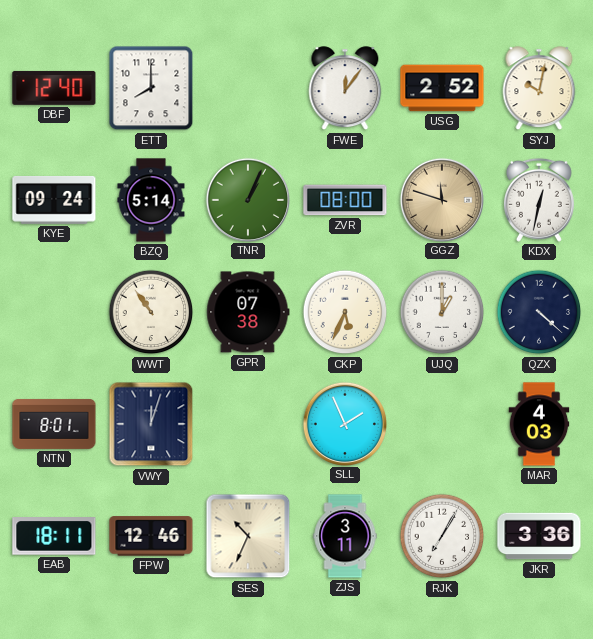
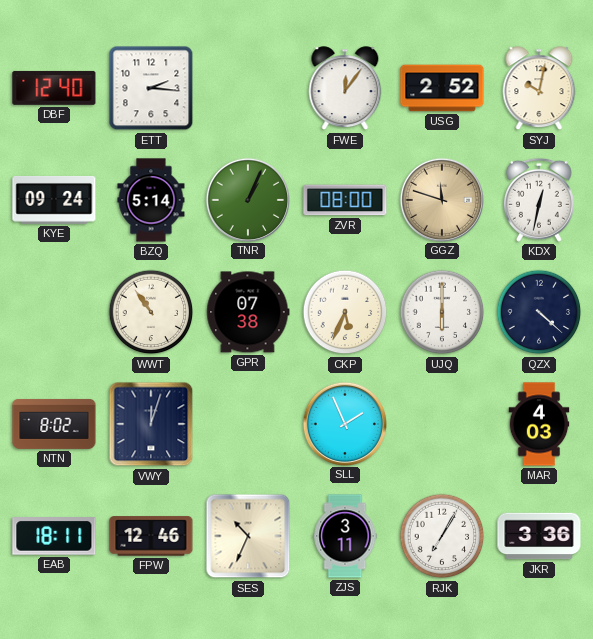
ETT: 8:00 -> 2:16 (151, 88)
UJQ: 1:00 -> 6:00 (442, 312)
NTN: 8:01 -> 8:02 (54, 424)
